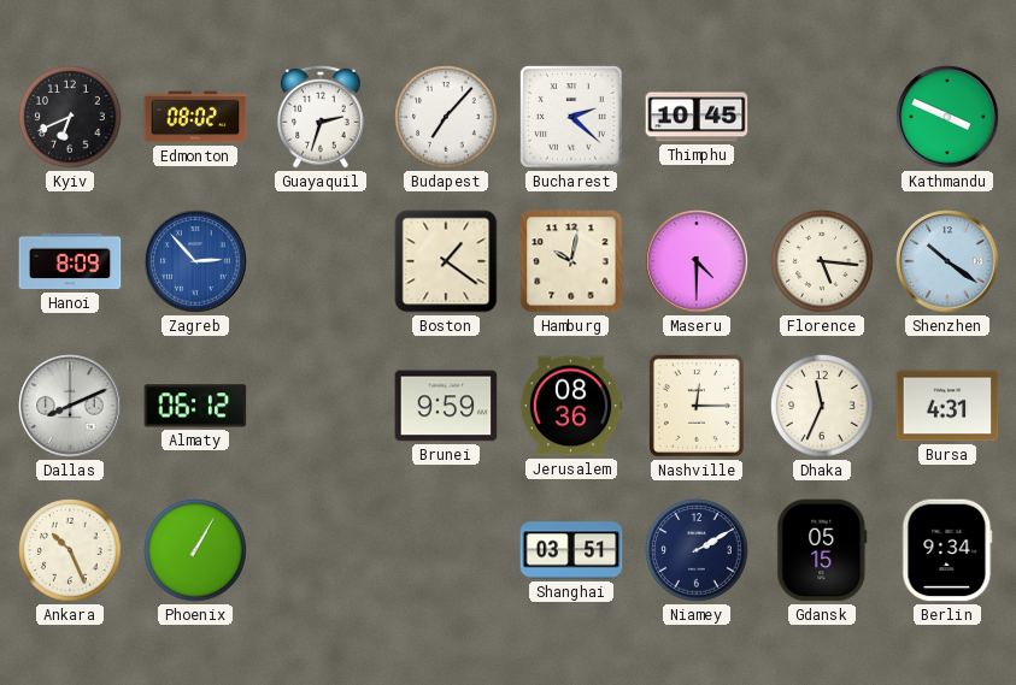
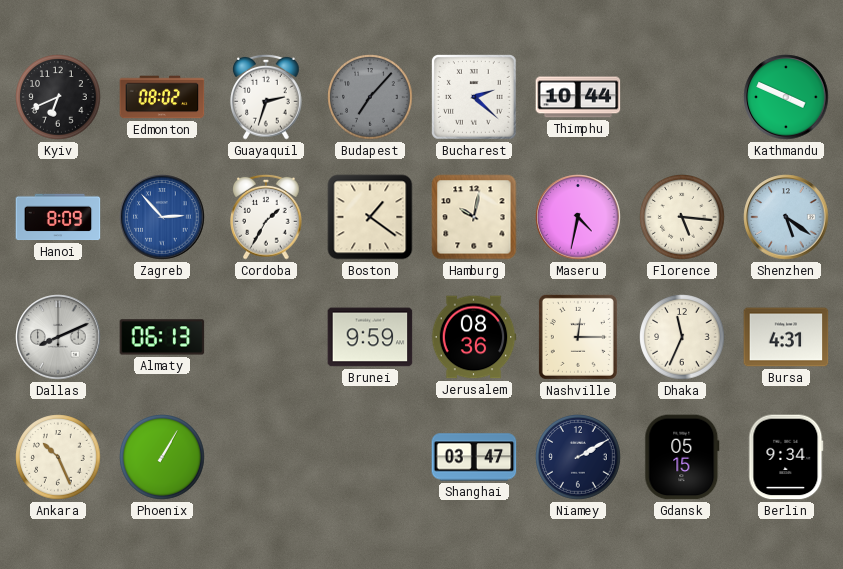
Budapest dial: white -> grey (370, 97)
Thimphu: 10:45 -> 10:44 (578, 97)
Cordoba: none -> 1:35 (266, 217)
Maseru: 4:30 -> 4:32 (578, 217)
Shenzhen: 10:21 -> 5:21 (786, 217)
Almaty: 06:12 -> 06:13 (162, 337)
Shanghai: 03:51 -> 03:47 (474, 457)
